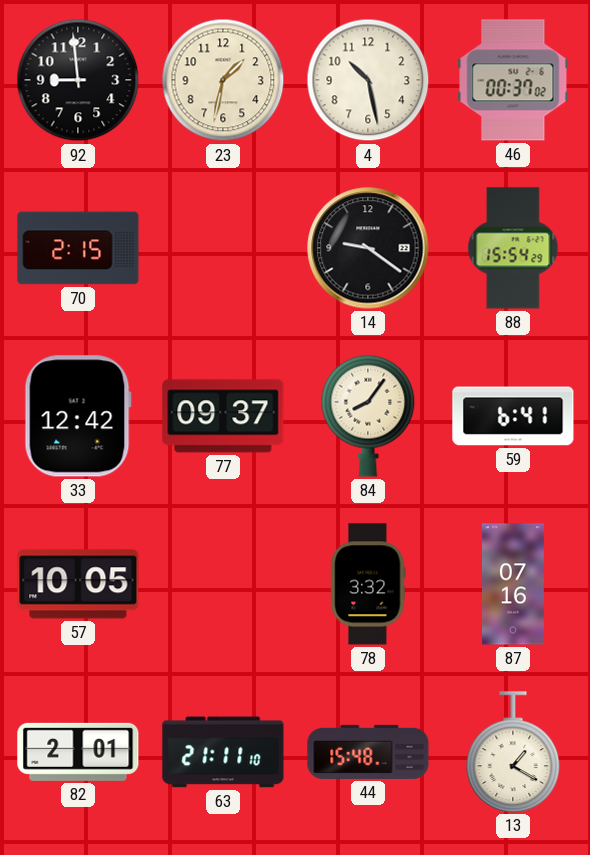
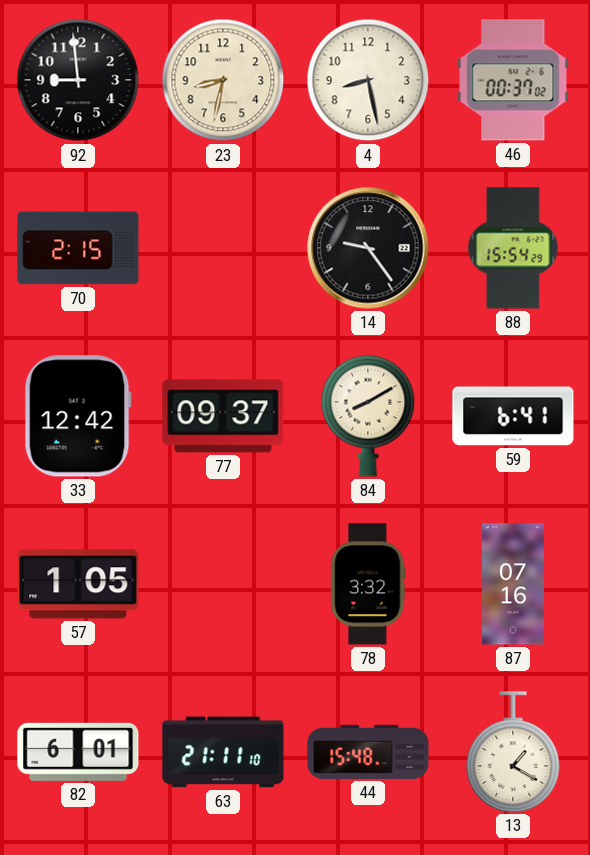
23: 1:32 -> 8:32 (223, 80)
4: 10:28 -> 8:28 (368, 80)
14: 9:21 -> 9:24 (368, 248)
84: 8:06 -> 8:10 (368, 416)
57: 10:05 -> 1:05 (78, 584)
82: 2:01 -> 6:01 (78, 752)
